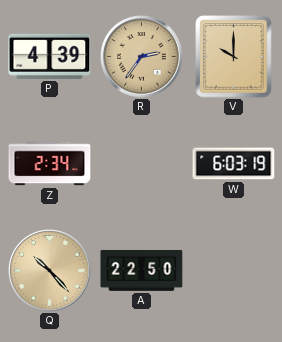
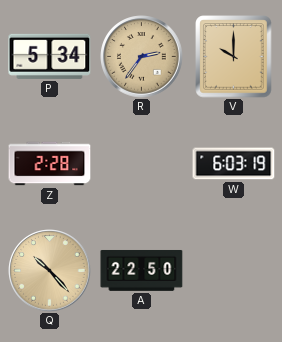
P: 4:39 -> 5:34 (50, 56)
Z: 2:34 -> 2:28 (50, 164)
